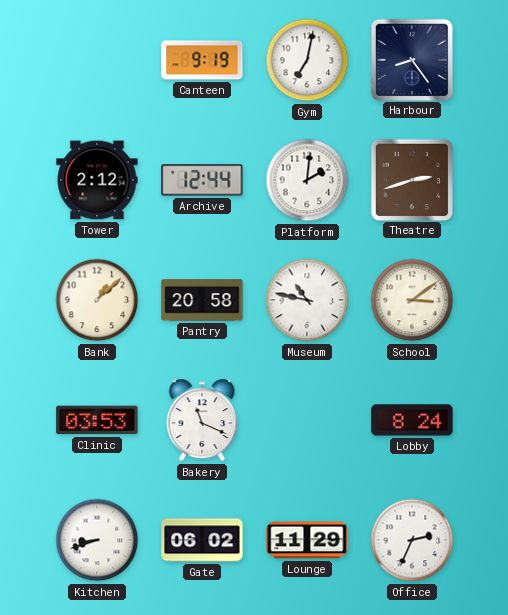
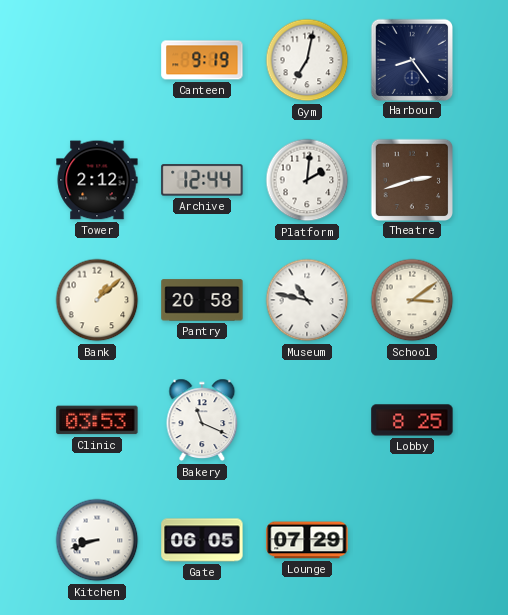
Lobby: 8:24 -> 8:25 (412, 420)
Gate: 06:02 -> 06:05 (202, 540)
Lounge: 11:29 -> 07:29 (307, 540)
Office: 2:34 -> none (412, 540)
